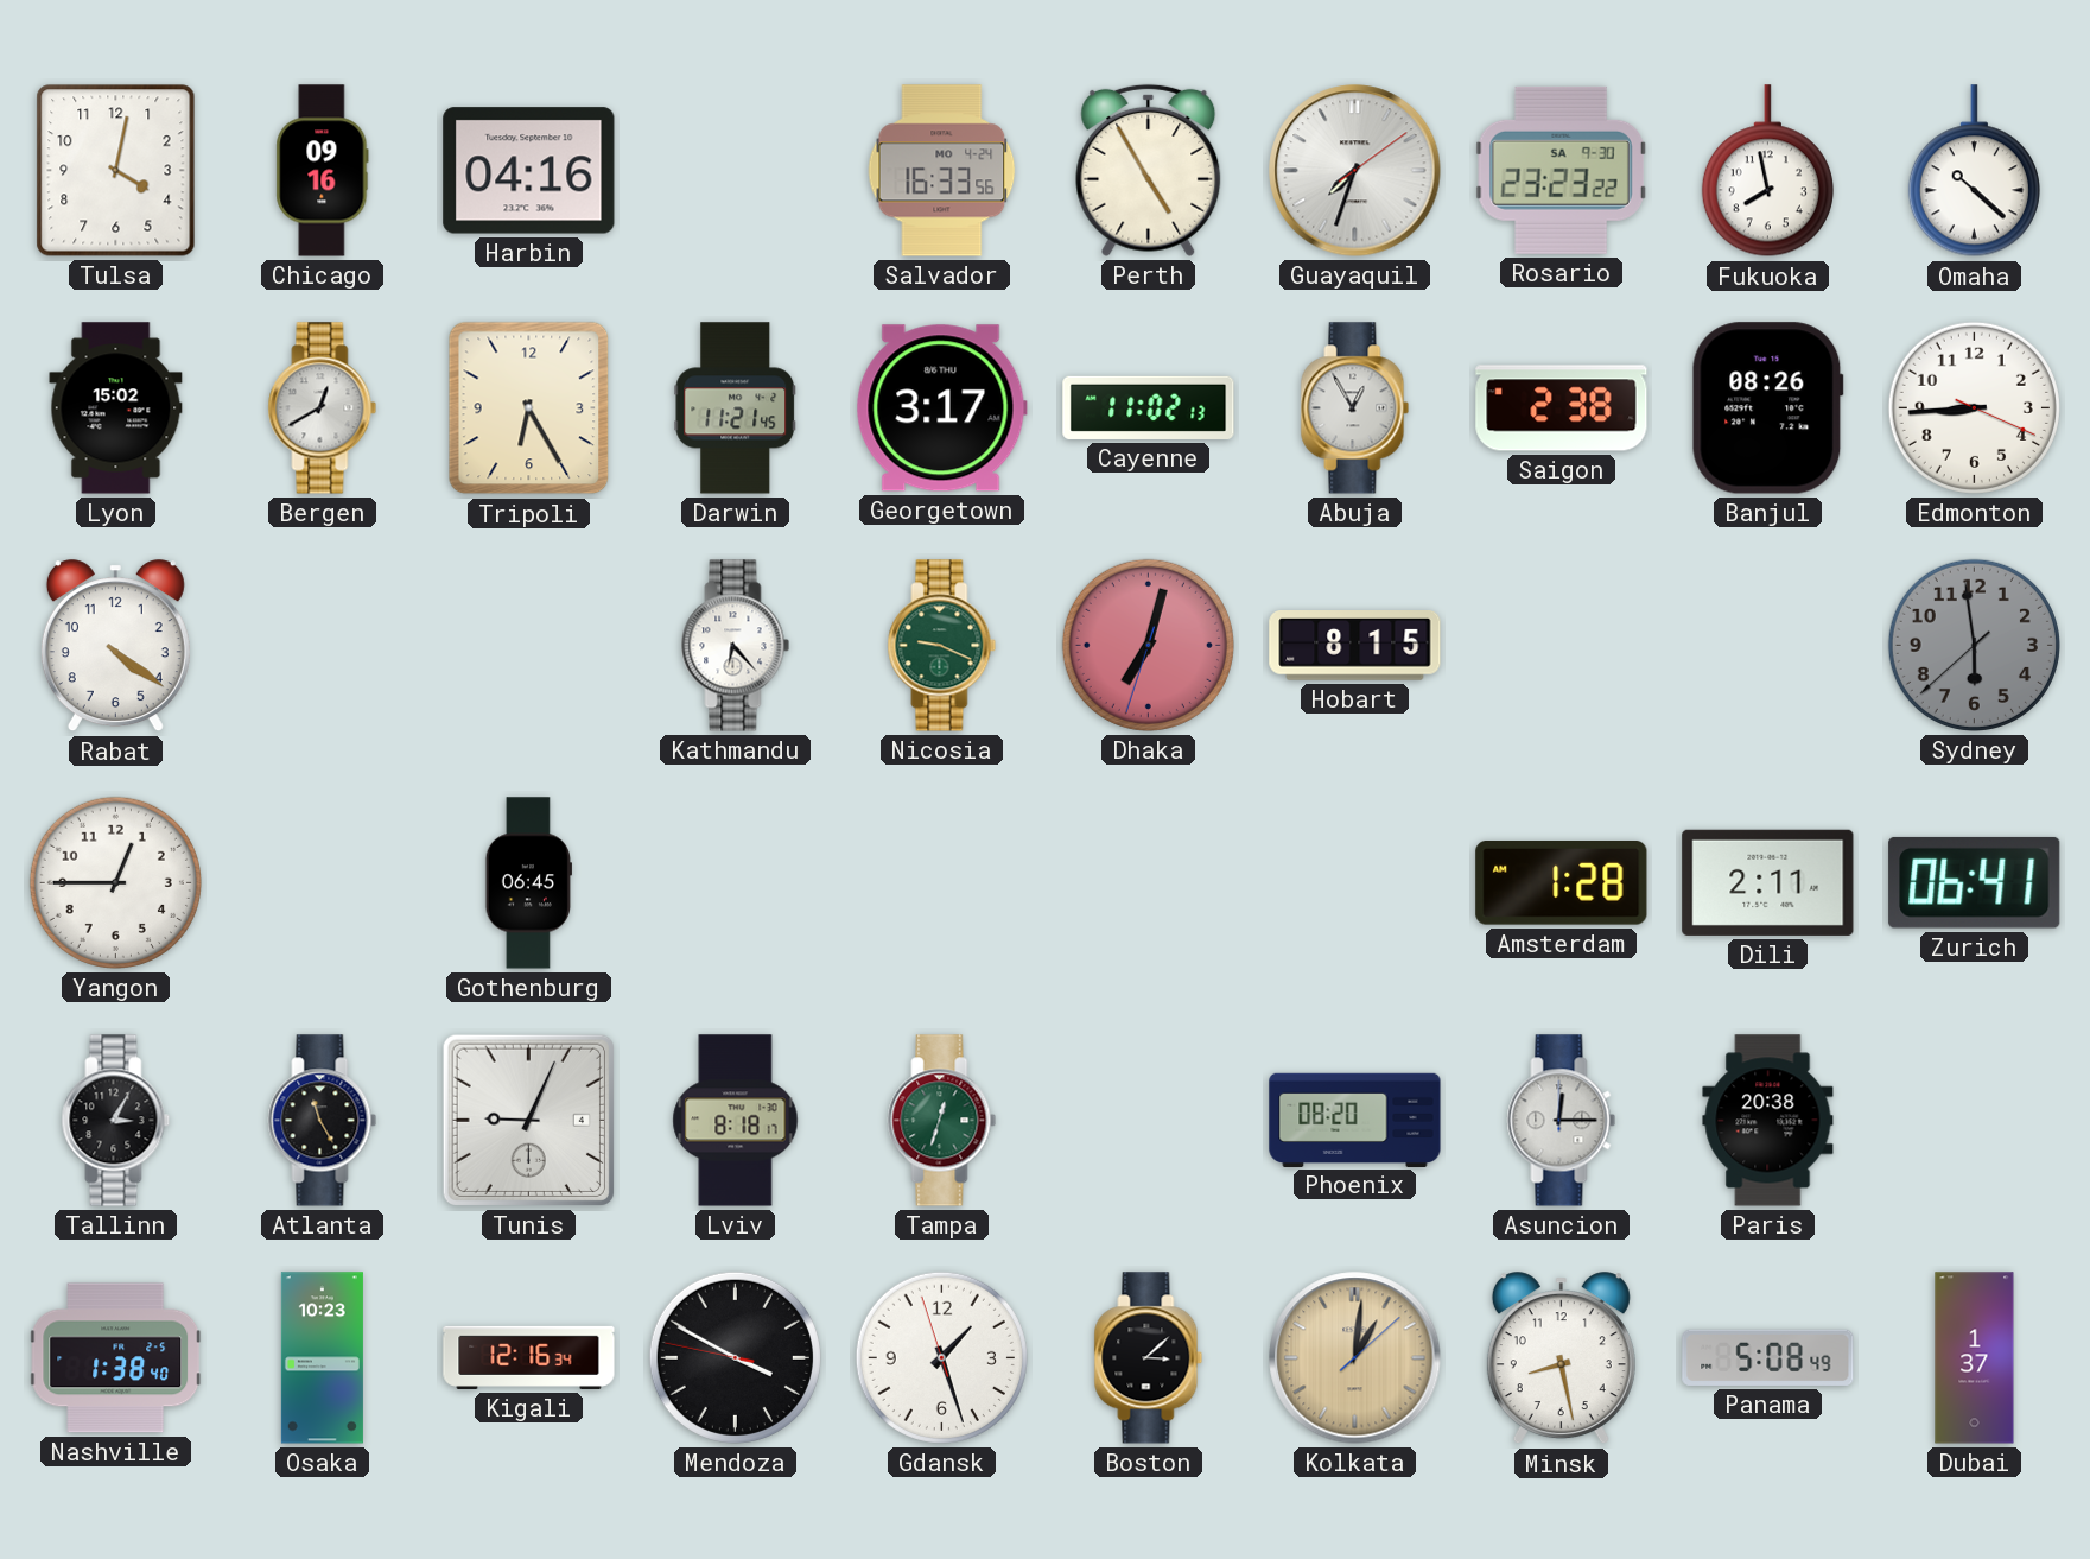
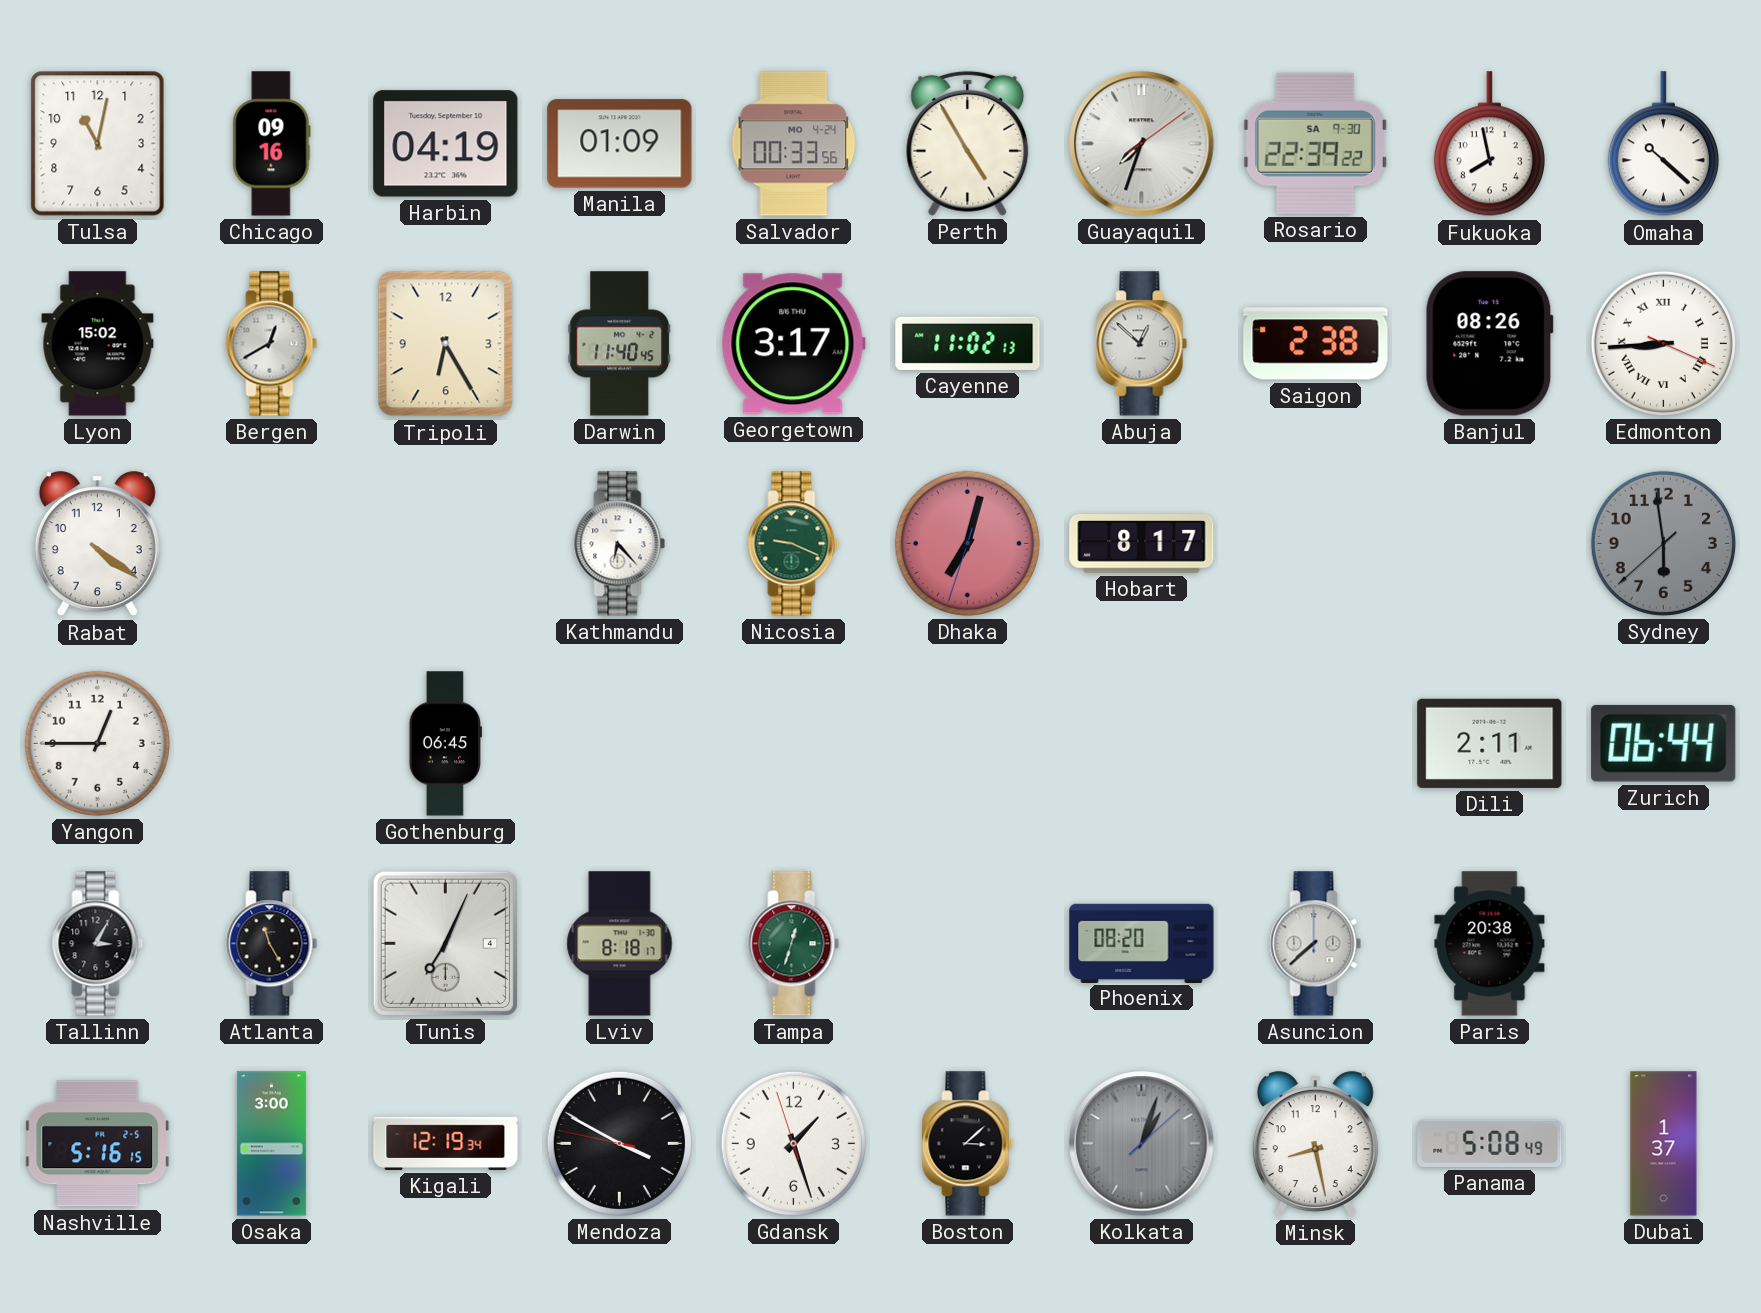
Tulsa: 4:02 -> 11:02 (98, 144)
Harbin: 04:16 -> 04:19 (446, 144)
Manila: none -> 01:09 (620, 144)
Salvador: 16:33 -> 00:33 (794, 144)
Rosario: 23:23 -> 22:39 (1315, 143)
Darwin: 11:21 -> 11:40 (620, 344)
Abuja: 12:55 -> 12:52 (1142, 344)
Edmonton numerals: Arabic -> Roman (1663, 343)
Hobart: 8:15 -> 8:17 (1142, 544)
Amsterdam: 1:28 -> none (1562, 883)
Zurich: 06:41 -> 06:44 (1664, 743)
Tunis: 9:04 -> 7:04 (445, 943)
Asuncion: 12:15 -> 7:38 (1316, 944)
Nashville: 1:38 -> 5:16 (98, 1144)
Osaka: 10:23 -> 3:00 (271, 1144)
Kigali: 12:16 -> 12:19 (446, 1143)
Kolkata: 1:01 -> 1:03 (1142, 1144)
Kolkata dial: champagne -> grey (1142, 1144)
